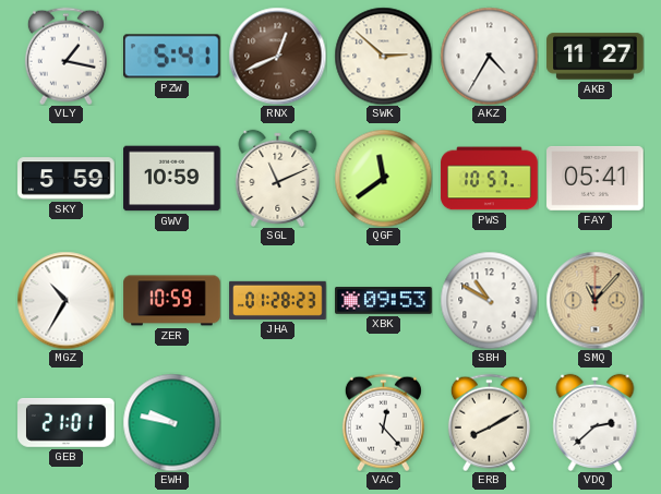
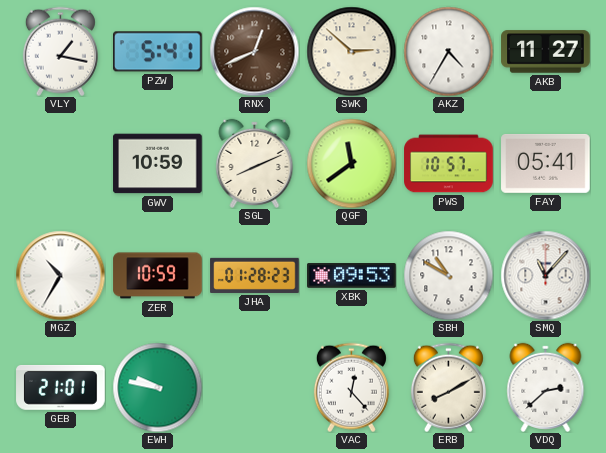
SKY: 5:59 -> none (67, 179)
SGL: 11:11 -> 8:11 (255, 163)
SMQ dial: champagne -> white (545, 275)
